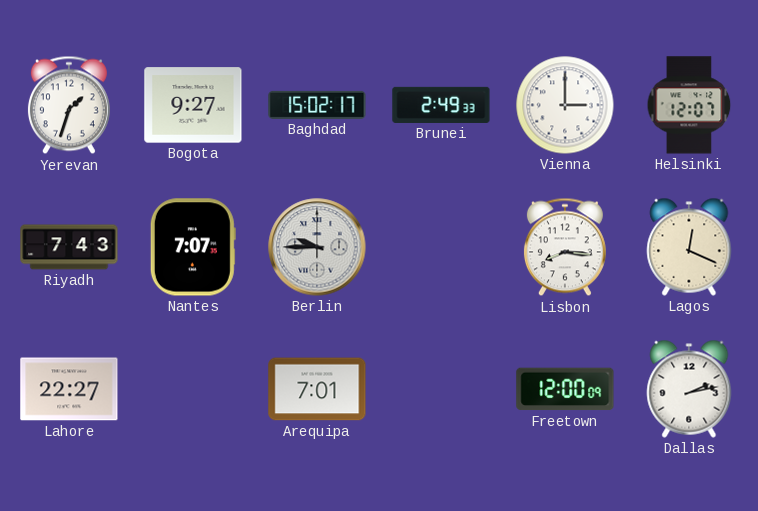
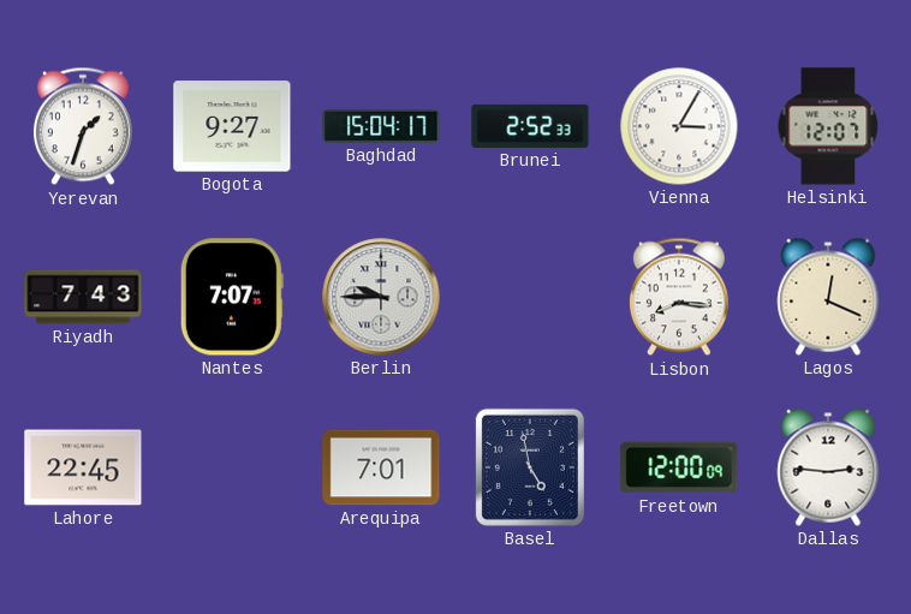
Baghdad: 15:02 -> 15:04 (381, 126)
Brunei: 2:49 -> 2:52 (530, 126)
Vienna: 3:00 -> 3:05 (679, 126)
Lahore: 22:27 -> 22:45 (83, 467)
Basel: none -> 4:58 (530, 467)
Dallas: 2:13 -> 2:46 (828, 467)
